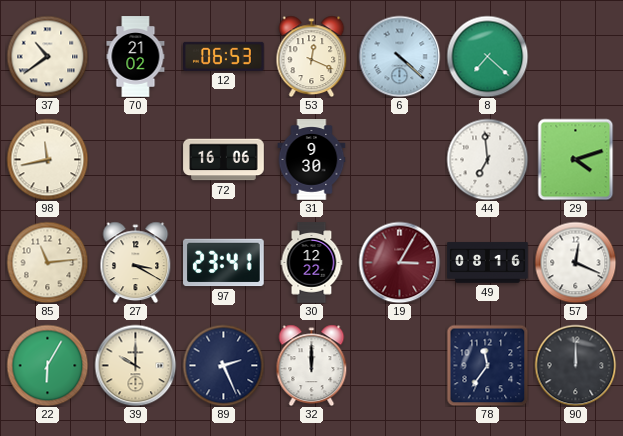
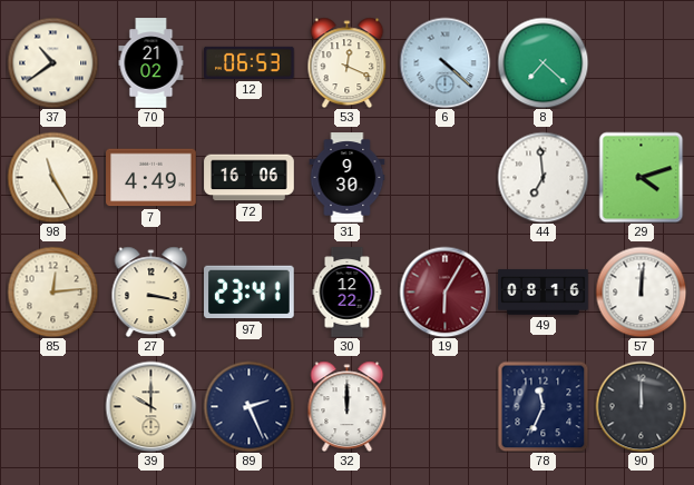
98: 11:43 -> 11:25 (52, 177)
7: none -> 4:49 (151, 178)
85: 11:14 -> 12:14 (52, 291)
27: 3:20 -> 3:17 (151, 291)
19: 3:05 -> 6:05 (444, 291)
57: 12:19 -> 12:01 (641, 291)
22: 6:05 -> none (47, 365)
78: 11:36 -> 11:34 (543, 406)
